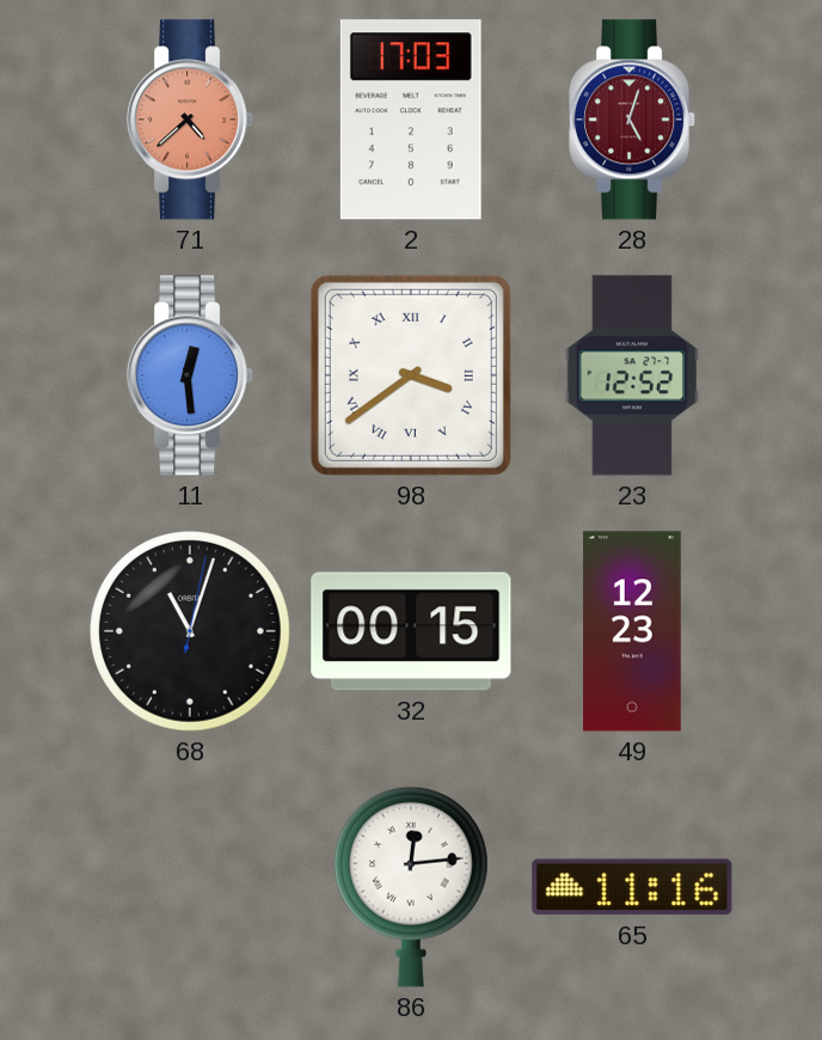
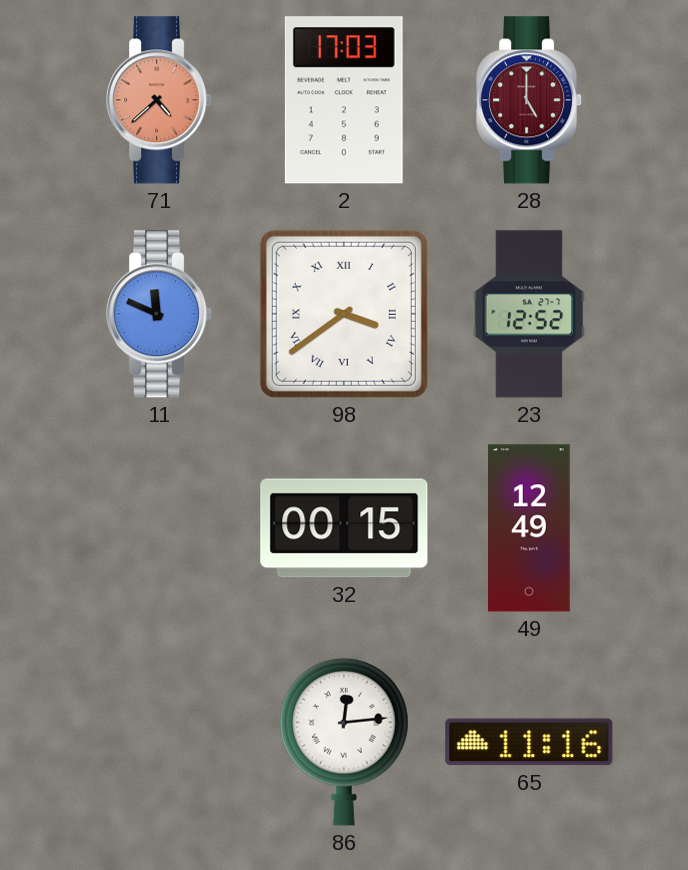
28: 5:03 -> 5:00 (530, 100)
11: 12:29 -> 11:49 (160, 314)
68: 11:03 -> none (190, 631)
49: 12:23 -> 12:49 (529, 528)
